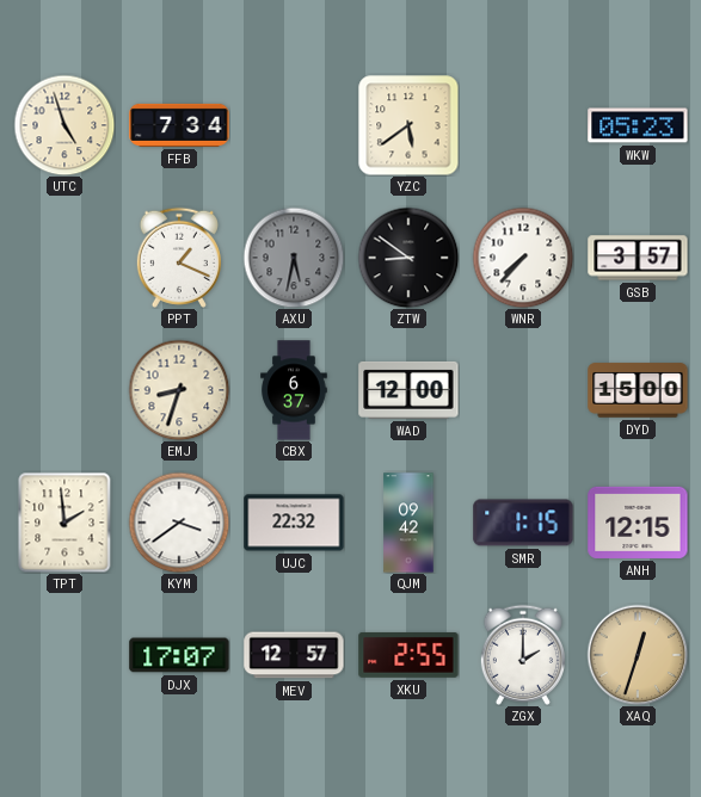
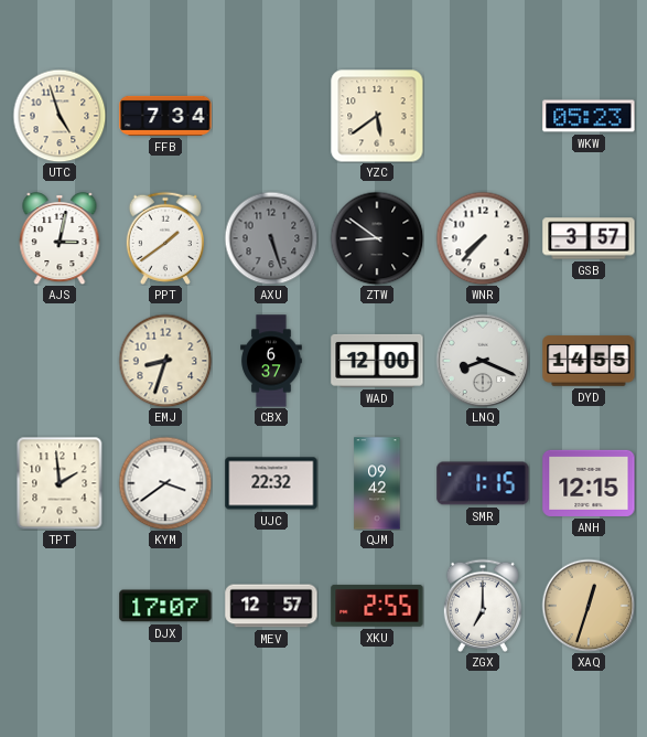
AJS: none -> 3:02 (60, 239)
PPT: 1:19 -> 1:39 (165, 238)
AXU: 5:32 -> 5:27 (271, 238)
LNQ: none -> 8:19 (483, 361)
DYD: 15:00 -> 14:55 (589, 361)
ZGX: 2:00 -> 7:00 (483, 606)
